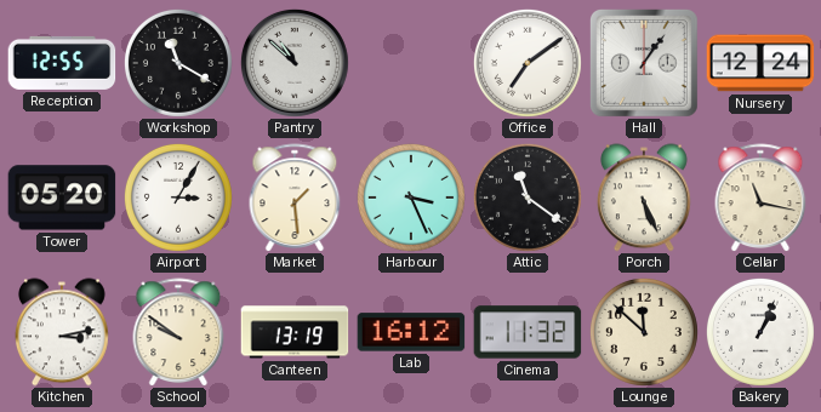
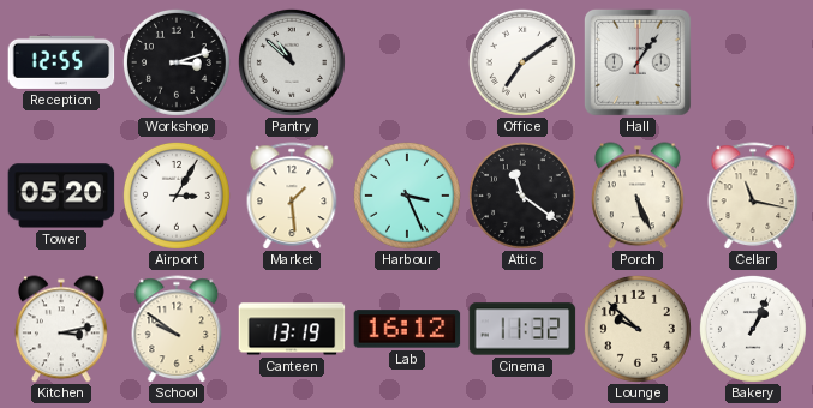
Workshop: 11:20 -> 3:12 (177, 62)
Nursery: 12:24 -> none (760, 63)
Lounge: 11:52 -> 9:52 (638, 329)
